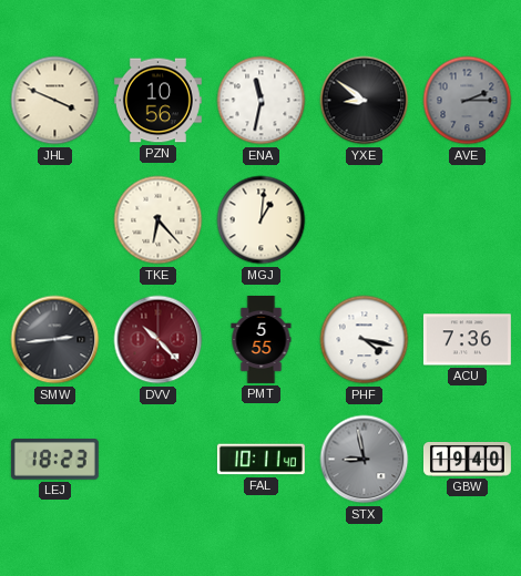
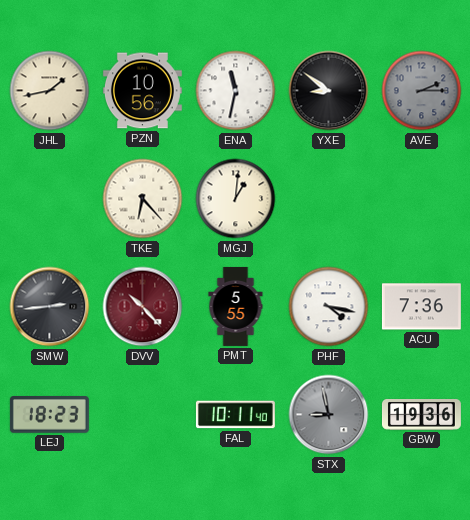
JHL: 3:49 -> 1:43 (50, 91)
GBW: 19:40 -> 19:36 (421, 415)
